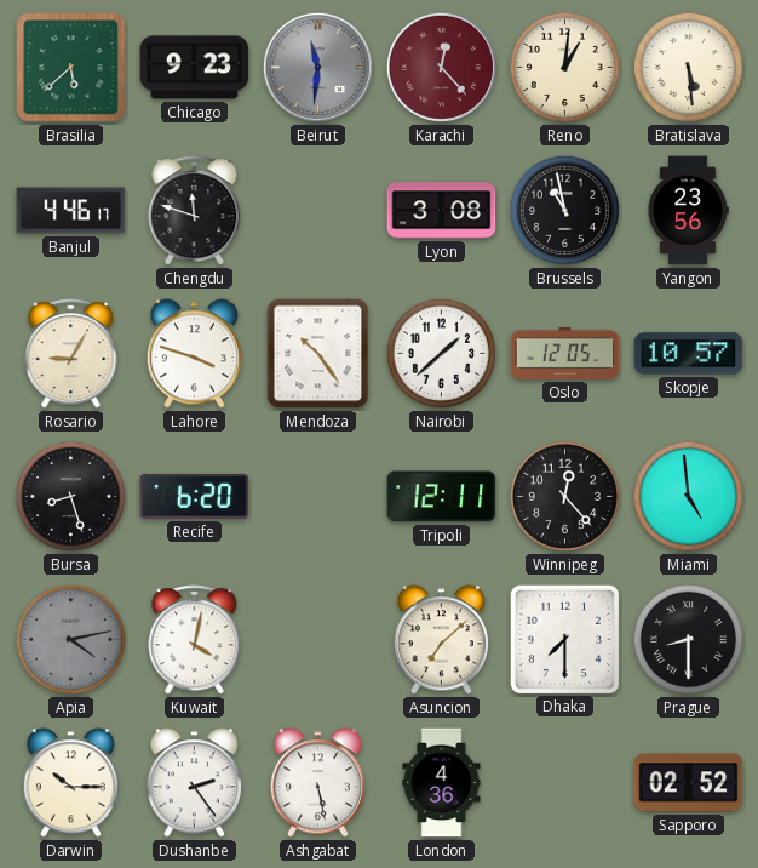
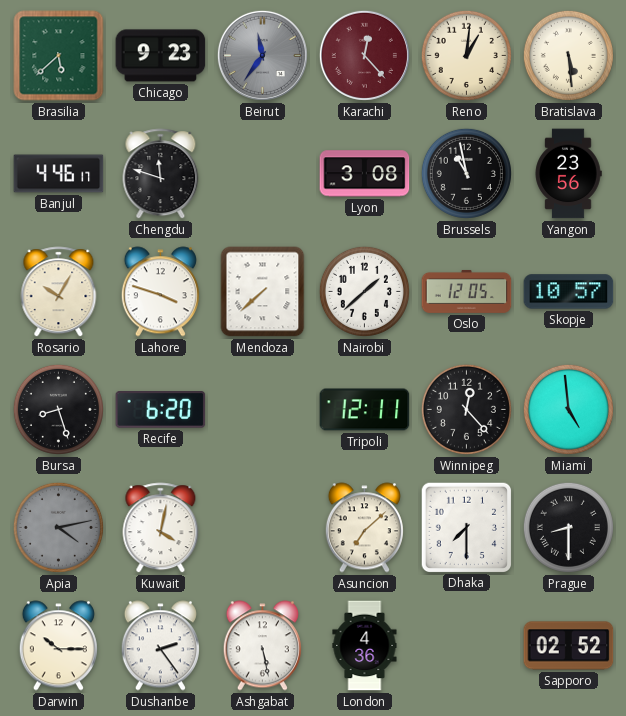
Beirut: 11:31 -> 11:36 (262, 55)
Rosario: 9:05 -> 10:05 (59, 292)
Mendoza: 10:24 -> 7:38 (263, 292)
